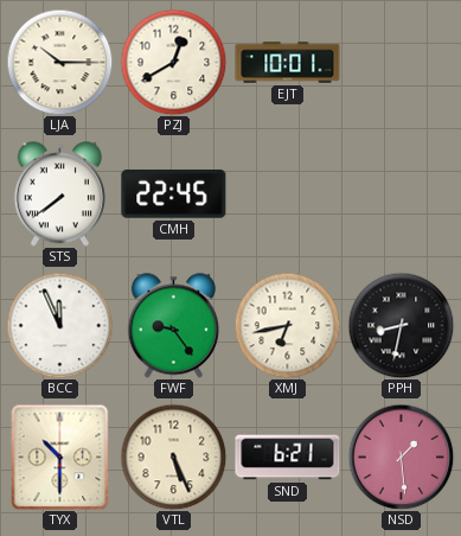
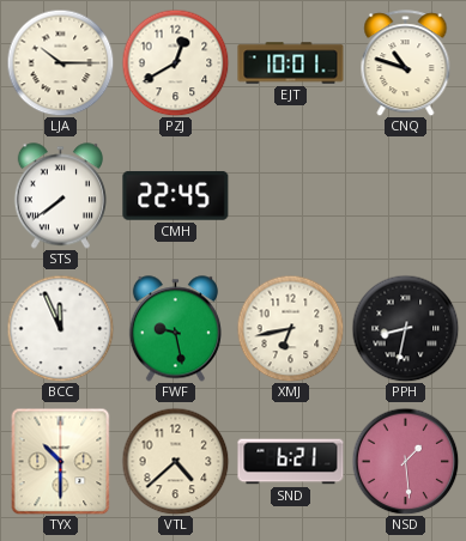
CNQ: none -> 10:48 (406, 63)
FWF: 9:24 -> 9:28 (175, 329)
VTL: 5:26 -> 4:38 (175, 461)
